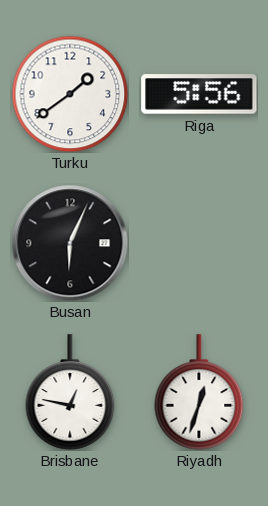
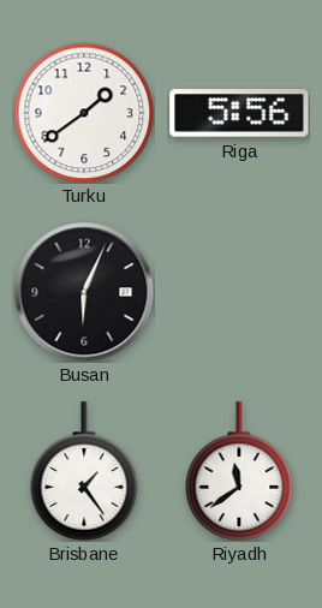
Brisbane: 12:47 -> 1:24 (84, 471)
Riyadh: 12:33 -> 11:39 (239, 471)
